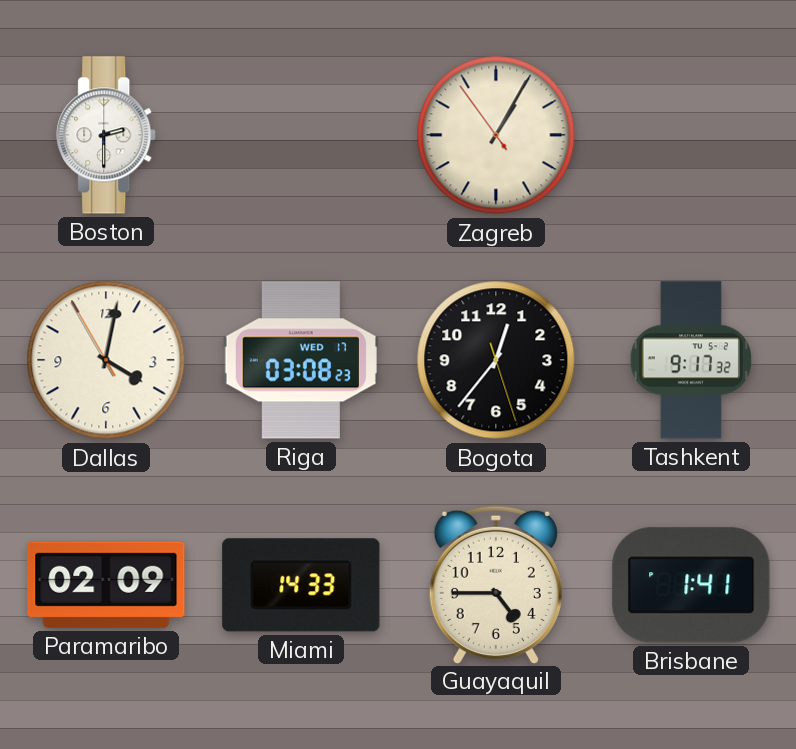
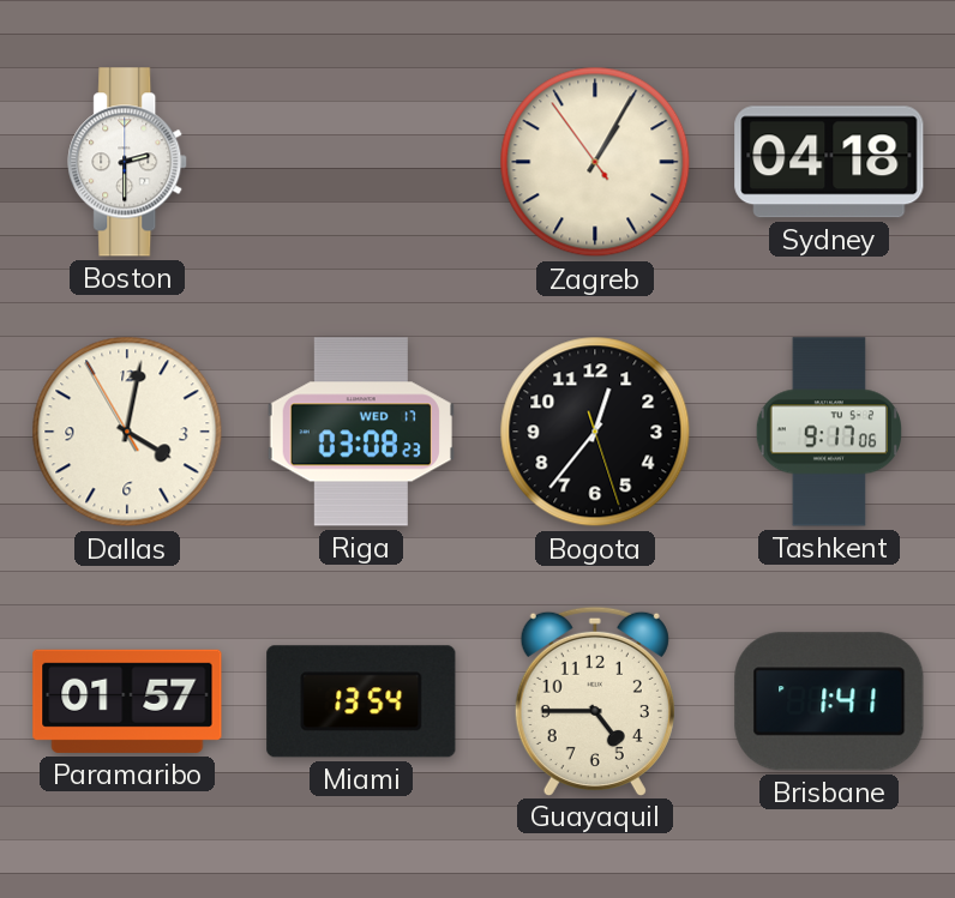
Sydney: none -> 04:18 (829, 162)
Tashkent: 9:17:32 -> 9:17:06 (829, 432)
Paramaribo: 02:09 -> 01:57 (127, 701)
Miami: 14:33 -> 13:54 (361, 701)
